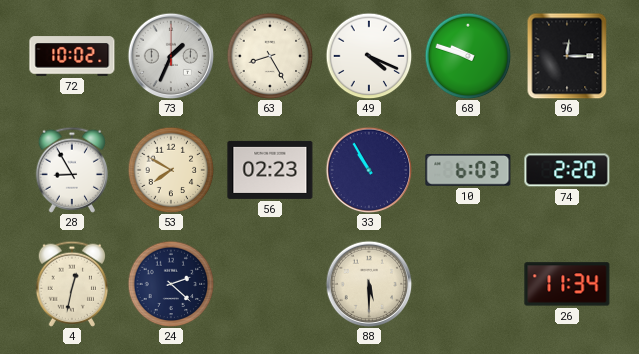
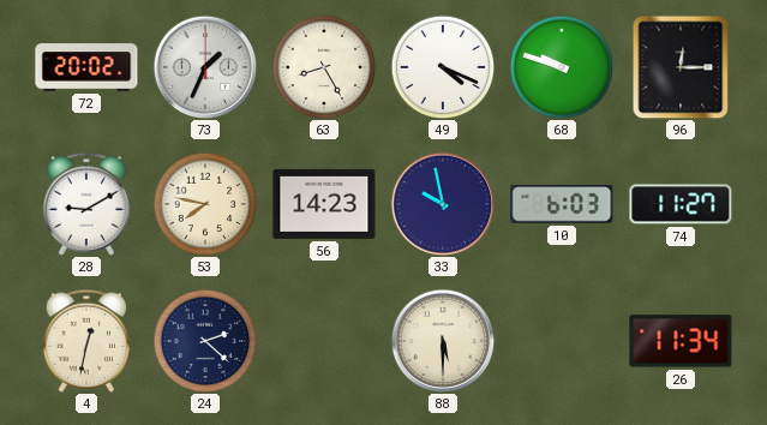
72: 10:02 -> 20:02 (86, 67)
28: 8:55 -> 9:10 (85, 204)
53: 7:50 -> 7:47 (205, 204)
56: 02:23 -> 14:23 (324, 204)
33: 10:55 -> 9:58 (443, 204)
74: 2:20 -> 11:27 (681, 204)
